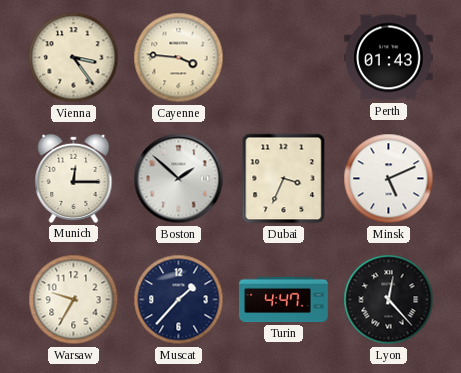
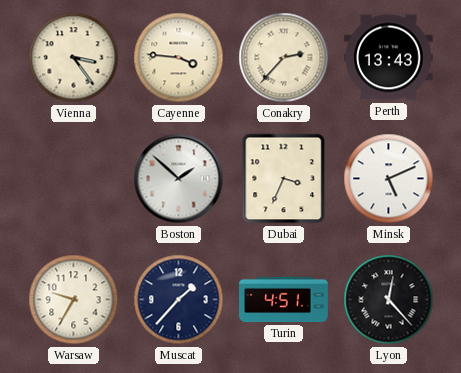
Conakry: none -> 2:37 (284, 58)
Perth: 01:43 -> 13:43 (389, 58)
Munich: 12:15 -> none (74, 178)
Turin: 4:47 -> 4:51 (284, 300)
